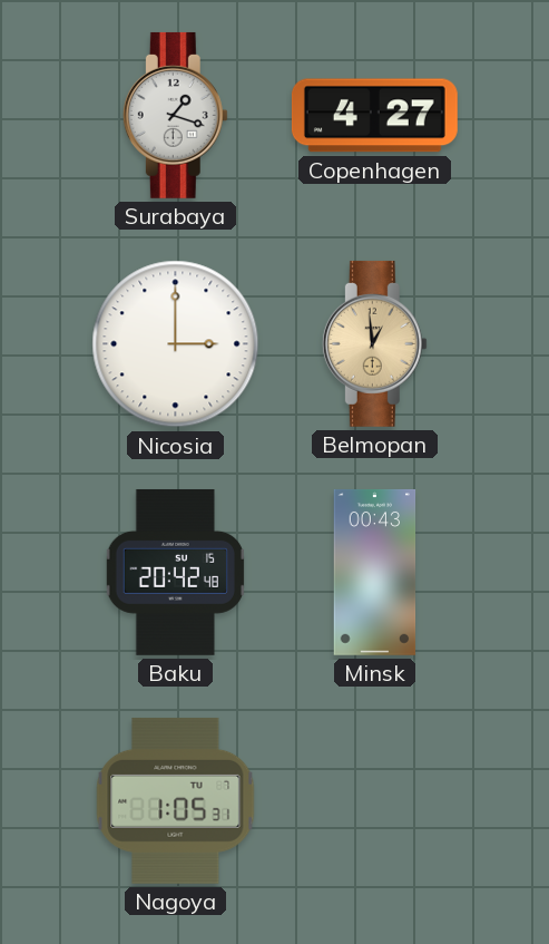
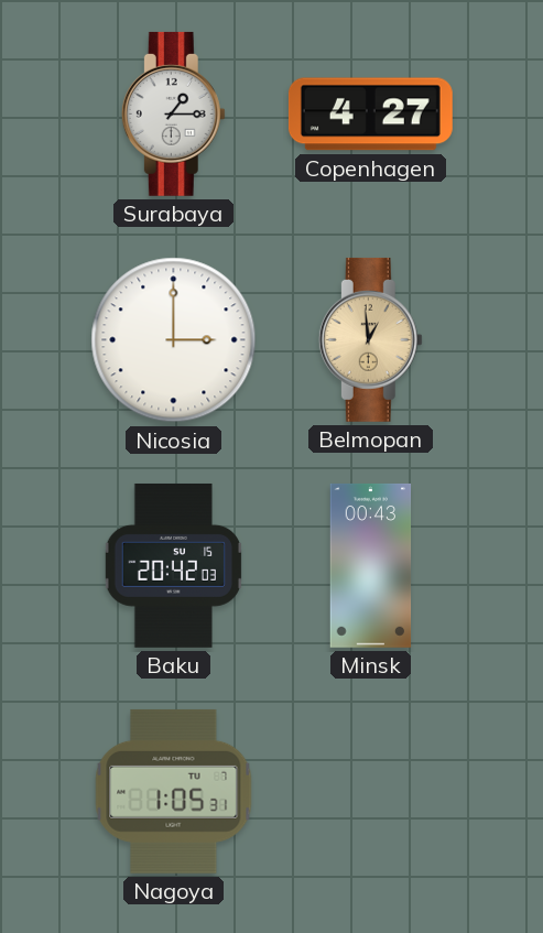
Surabaya: 1:18 -> 1:15 (173, 113)
Baku: 20:42:48 -> 20:42:03 (173, 565)
